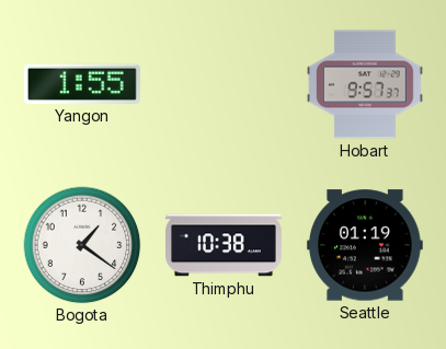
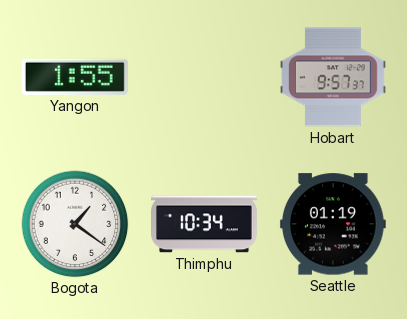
Thimphu: 10:38 -> 10:34 (205, 224)
